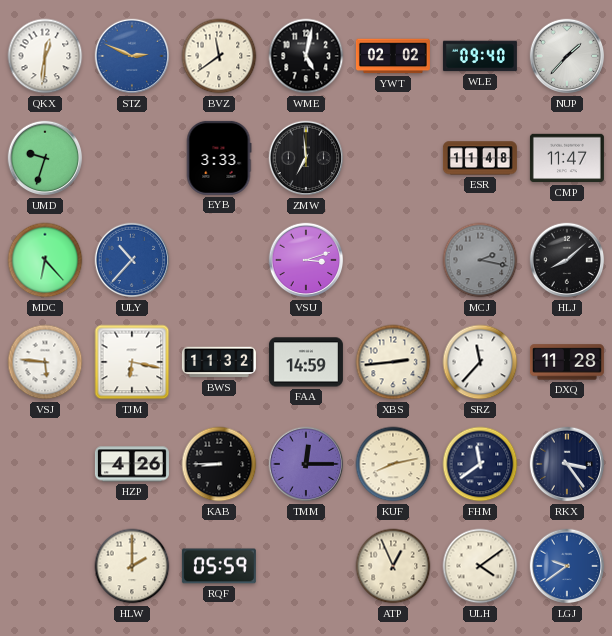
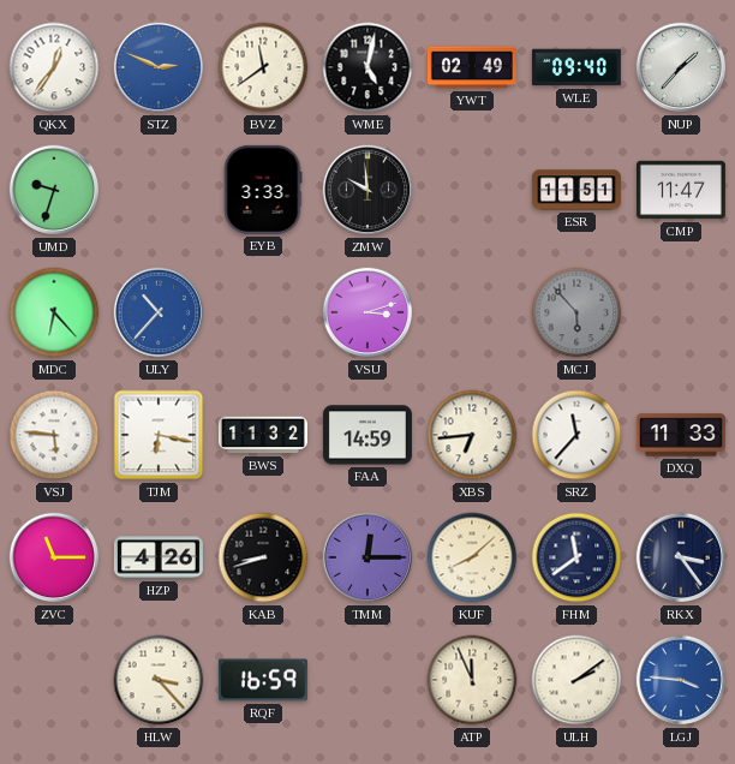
QKX: 12:31 -> 12:36 (54, 67)
YWT: 02:02 -> 02:49 (472, 67)
ZMW: 6:59 -> 9:59 (367, 190)
ESR: 11:48 -> 11:51 (576, 190)
MCJ: 2:17 -> 5:53 (576, 312)
HLJ: 8:08 -> none (567, 260)
XBS: 2:44 -> 6:44 (472, 435)
DXQ: 11:28 -> 11:33 (681, 435)
ZVC: none -> 11:15 (54, 557)
KAB: 8:45 -> 8:42 (263, 557)
KUF: 8:13 -> 8:08 (472, 557)
HLW: 2:00 -> 3:23 (159, 680)
RQF: 05:59 -> 16:59 (263, 680)
ATP: 12:56 -> 11:56 (472, 680)
ULH: 4:09 -> 2:09 (576, 680)
LGJ: 9:39 -> 3:46 (681, 680)
